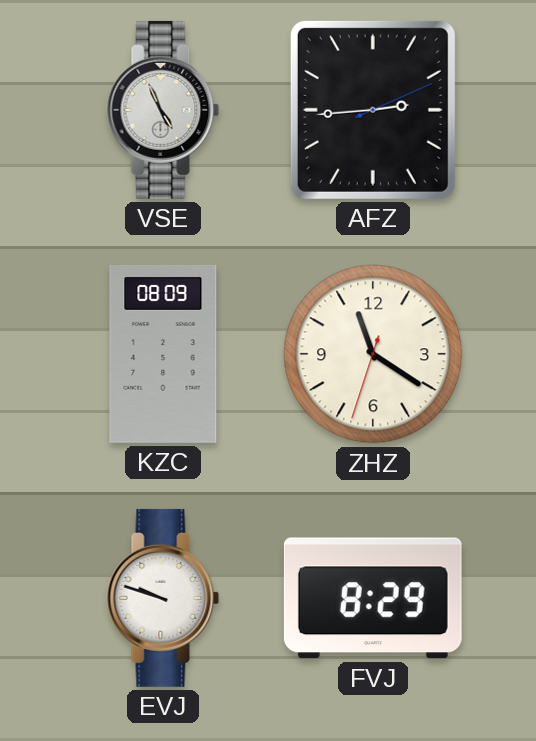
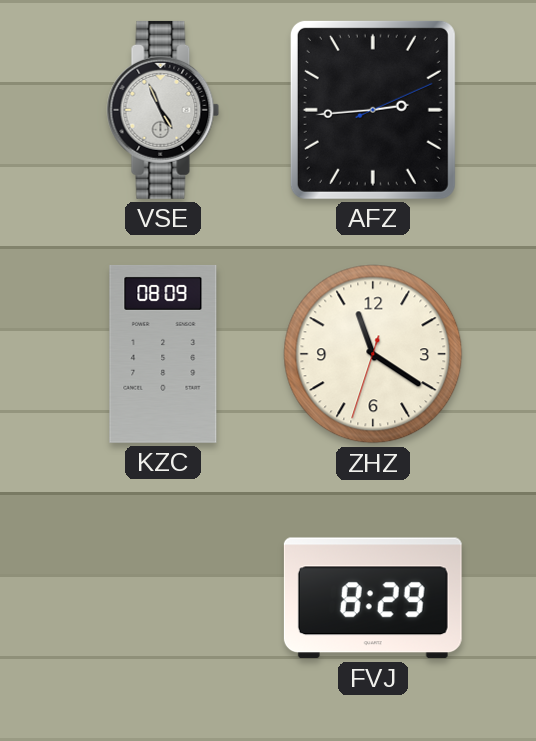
EVJ: 9:48 -> none (163, 598)
